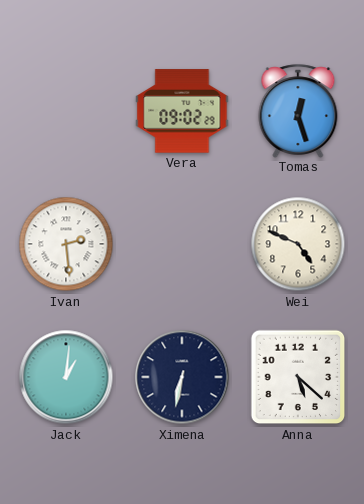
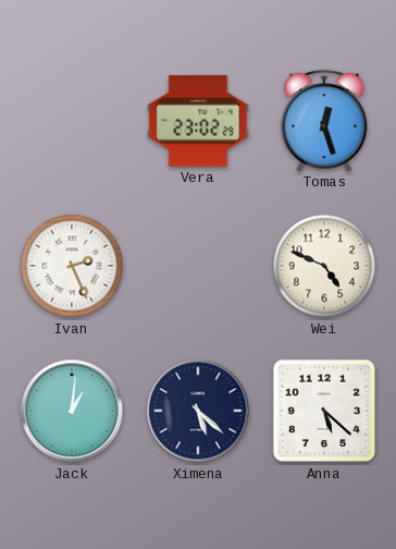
Vera: 09:02 -> 23:02 (198, 121)
Ivan: 2:29 -> 2:26 (72, 266)
Ximena: 6:32 -> 5:22 (198, 411)
